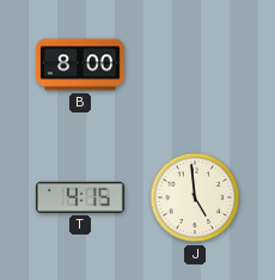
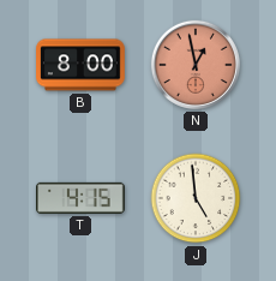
N: none -> 12:58 (196, 65)
